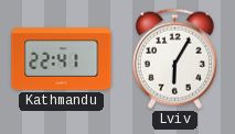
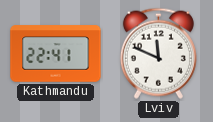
Lviv: 6:05 -> 11:49 (158, 53)
